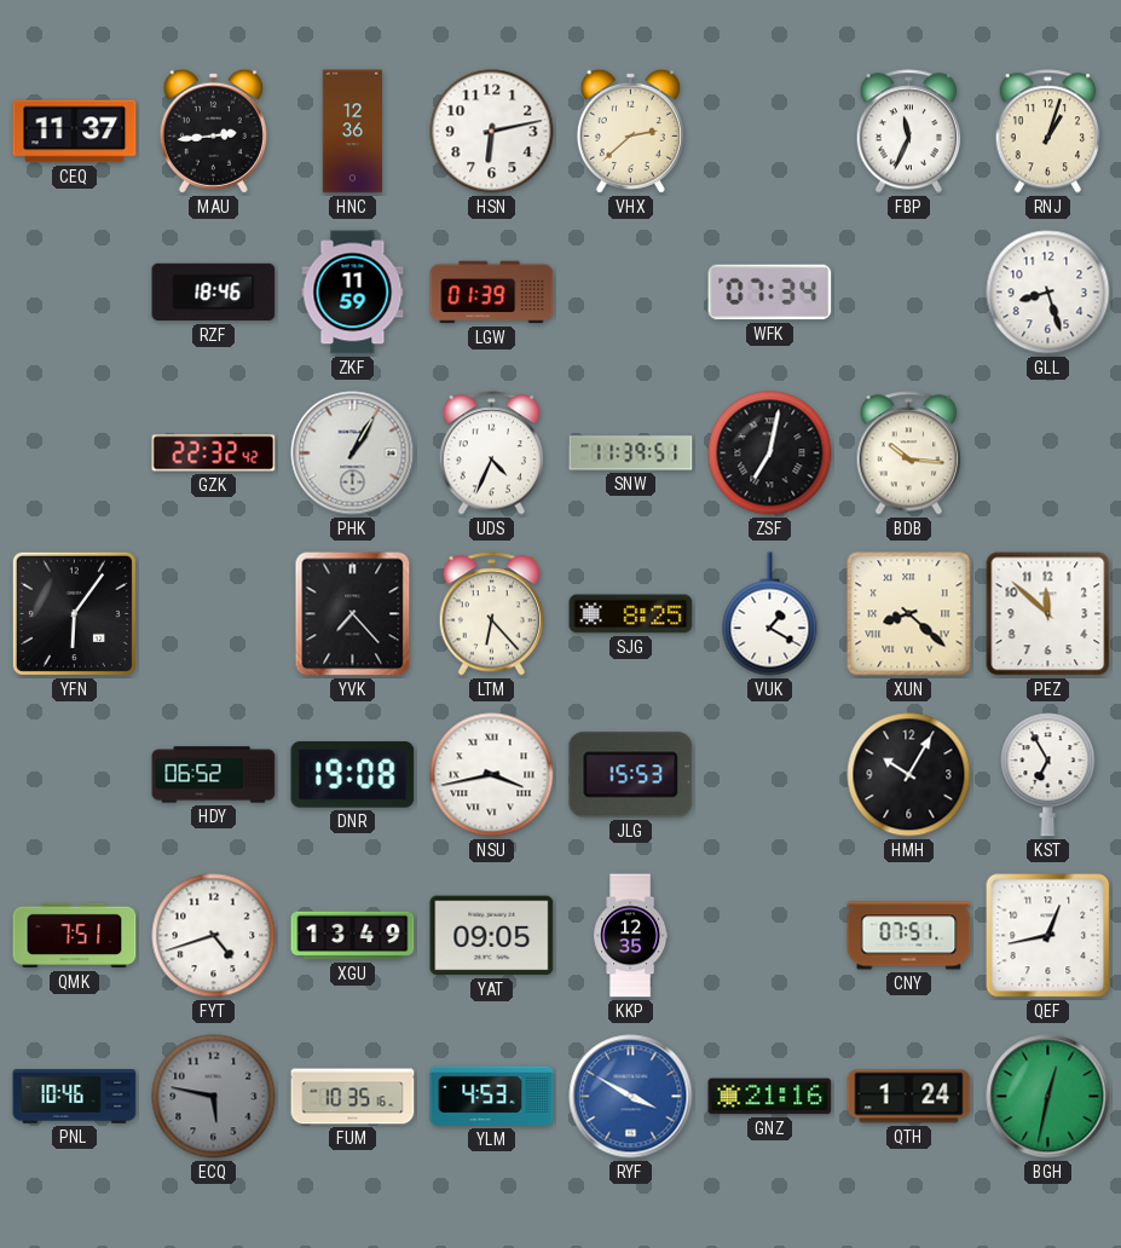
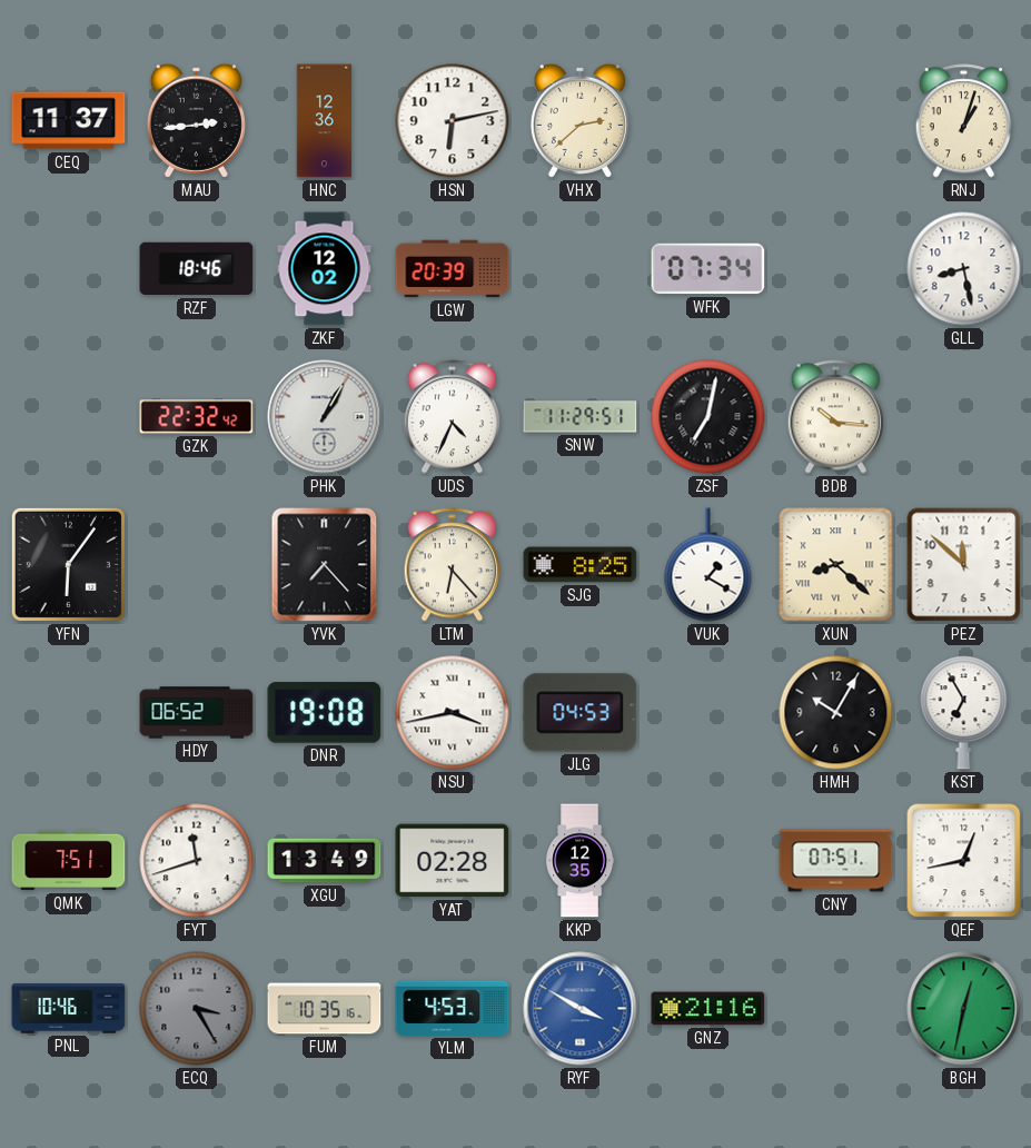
FBP: 11:34 -> none (909, 132)
ZKF: 11:59 -> 12:02 (325, 269)
LGW: 01:39 -> 20:39 (453, 269)
GLL: 8:27 -> 8:28 (964, 269)
SNW: 11:39 -> 11:29 (581, 417)
JLG: 15:53 -> 04:53 (581, 713)
FYT: 4:42 -> 11:42 (197, 861)
YAT: 09:05 -> 02:28 (453, 861)
ECQ: 5:47 -> 3:25 (197, 1009)
QTH: 1:24 -> none (909, 1097)
